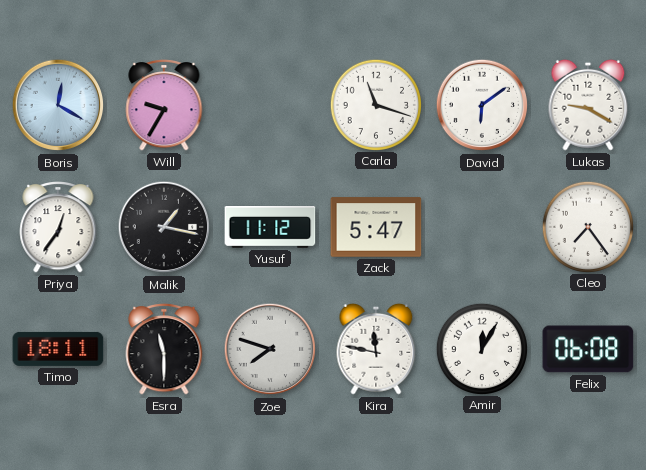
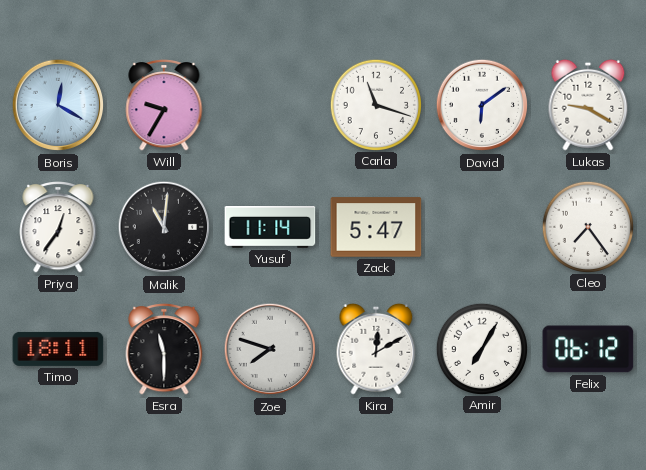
Malik: 1:17 -> 11:01 (164, 227)
Yusuf: 11:12 -> 11:14 (270, 228)
Kira: 11:47 -> 12:10 (376, 349)
Amir: 12:05 -> 7:05 (481, 348)
Felix: 06:08 -> 06:12 (588, 349)
